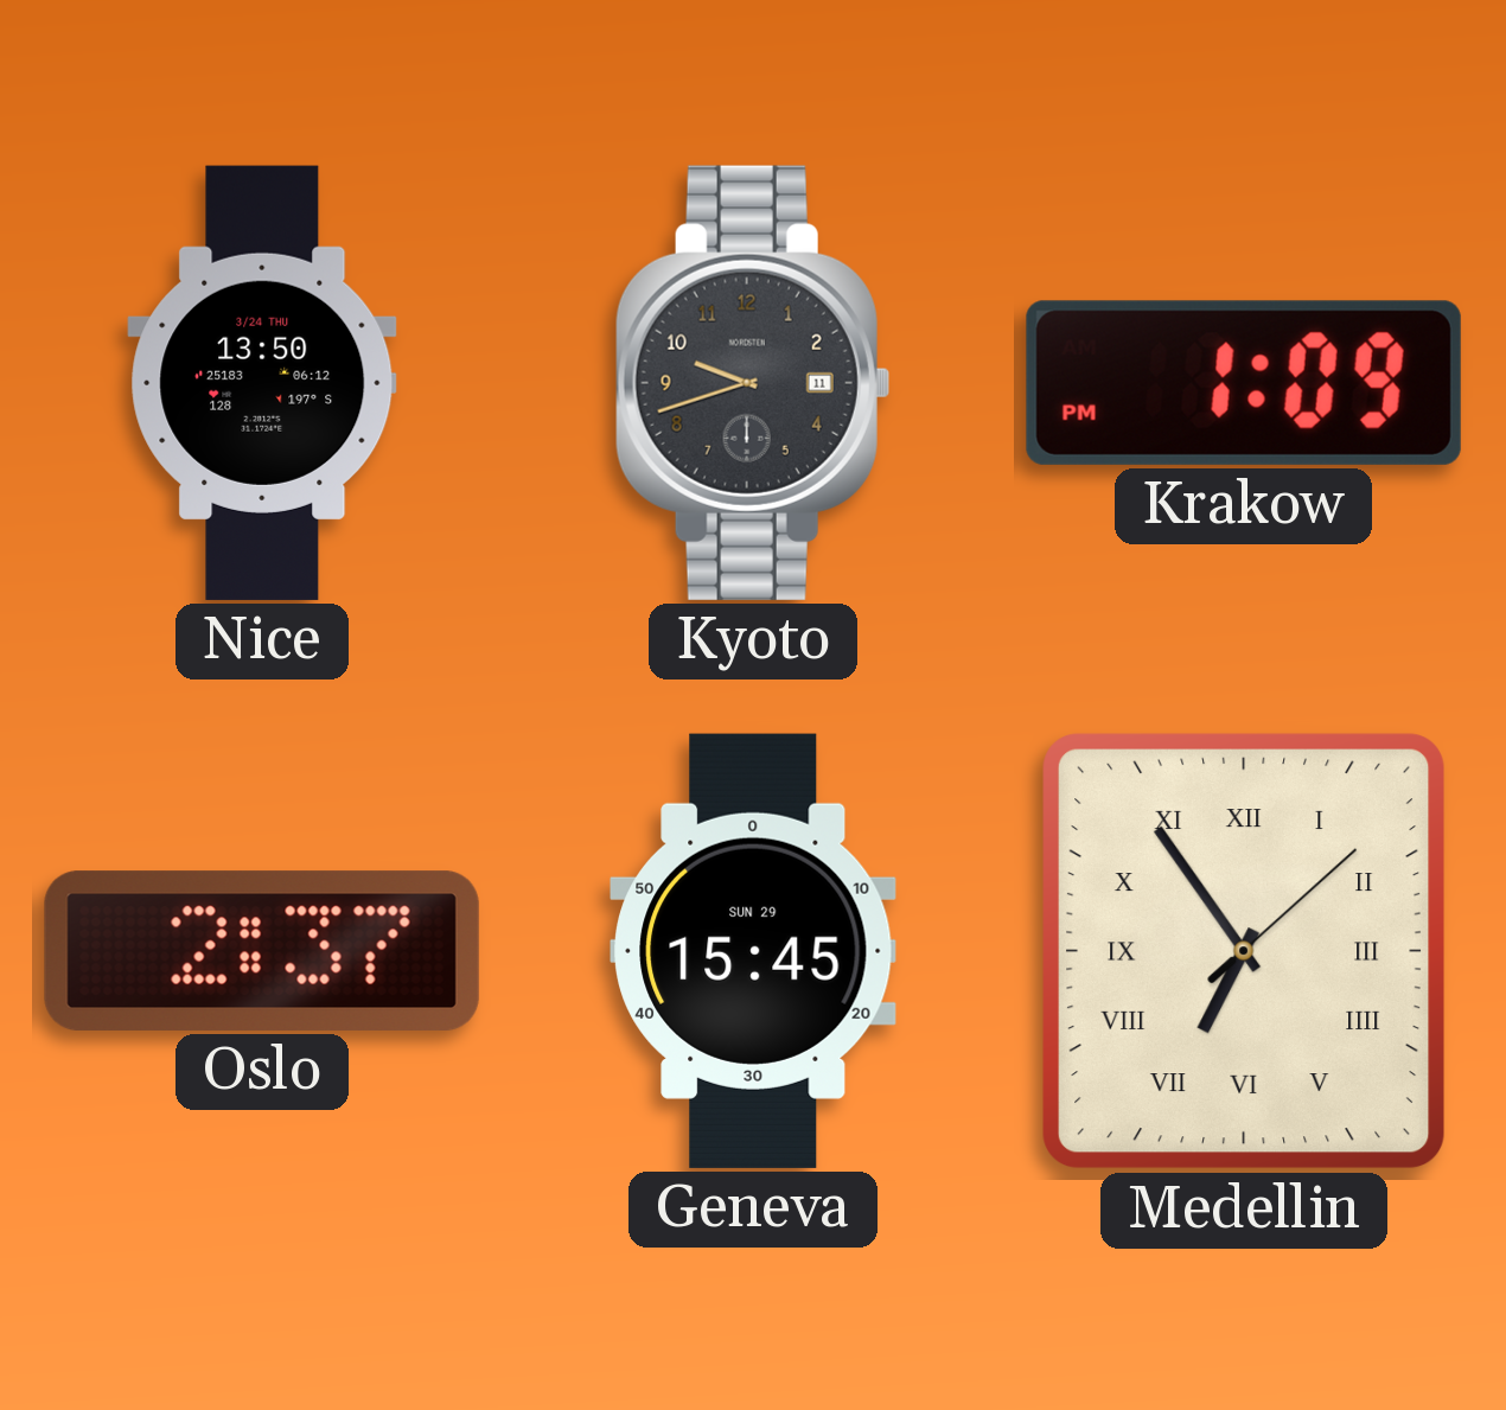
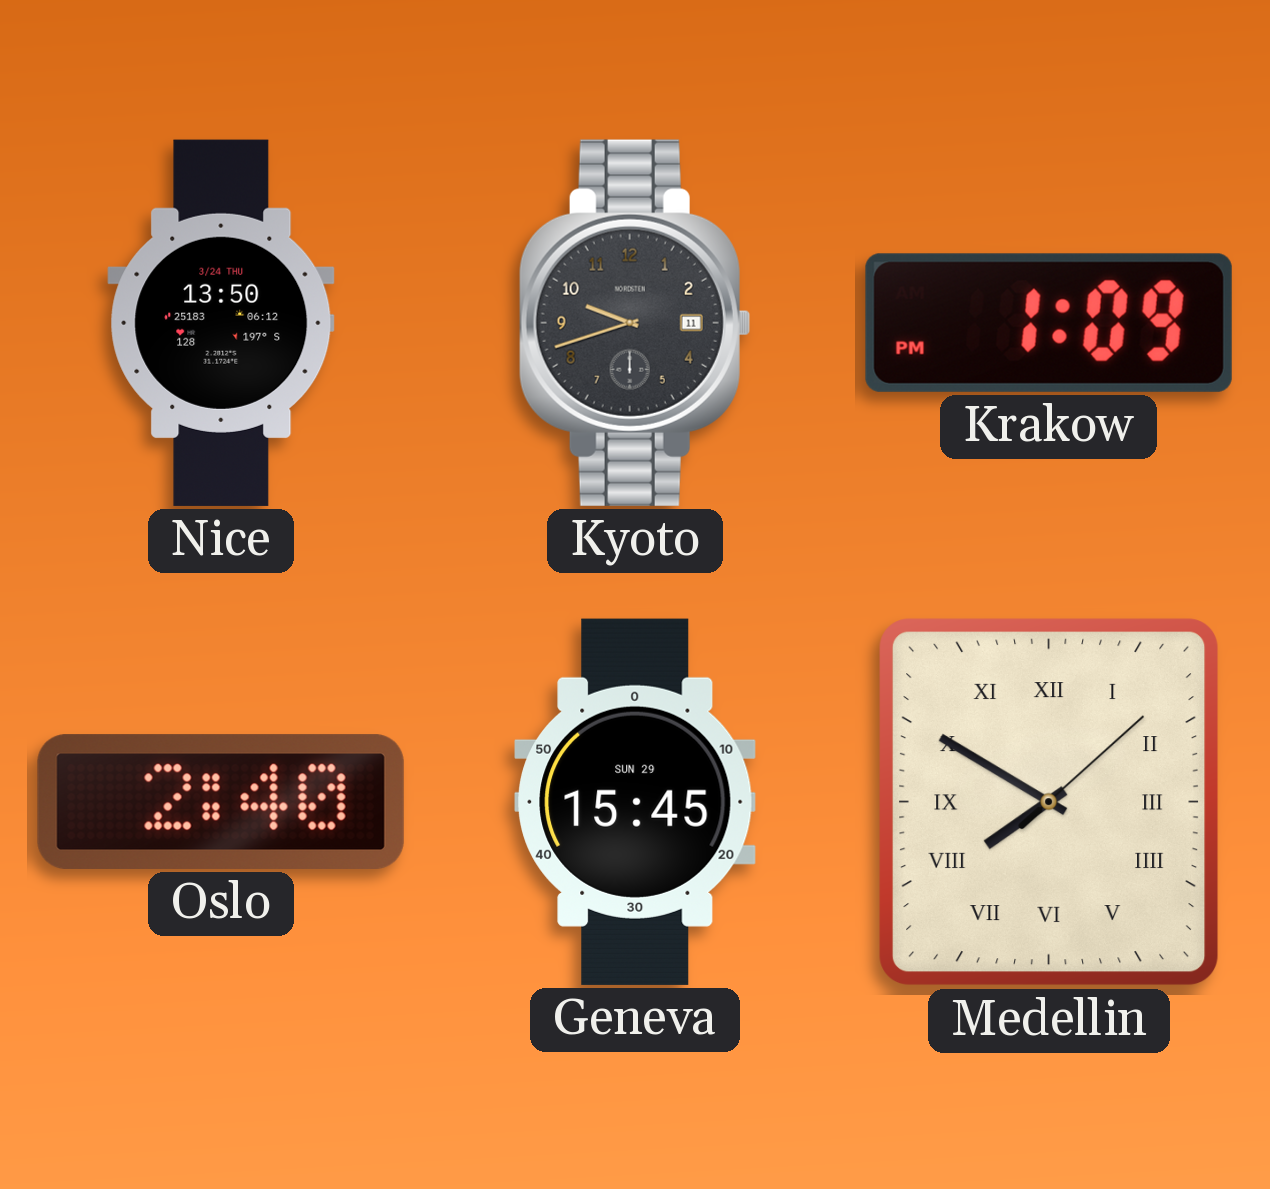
Oslo: 2:37 -> 2:40 (221, 802)
Medellin: 6:54 -> 7:50 (1049, 802)
